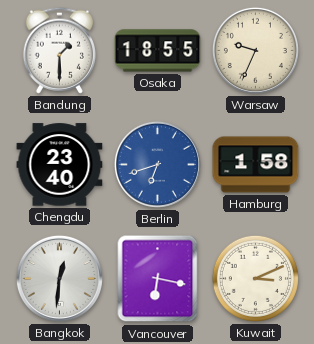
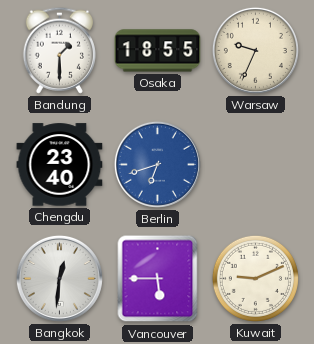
Hamburg: 1:58 -> none (256, 165)
Vancouver: 6:17 -> 5:45 (158, 279)
Kuwait: 3:11 -> 9:11 (255, 278)
